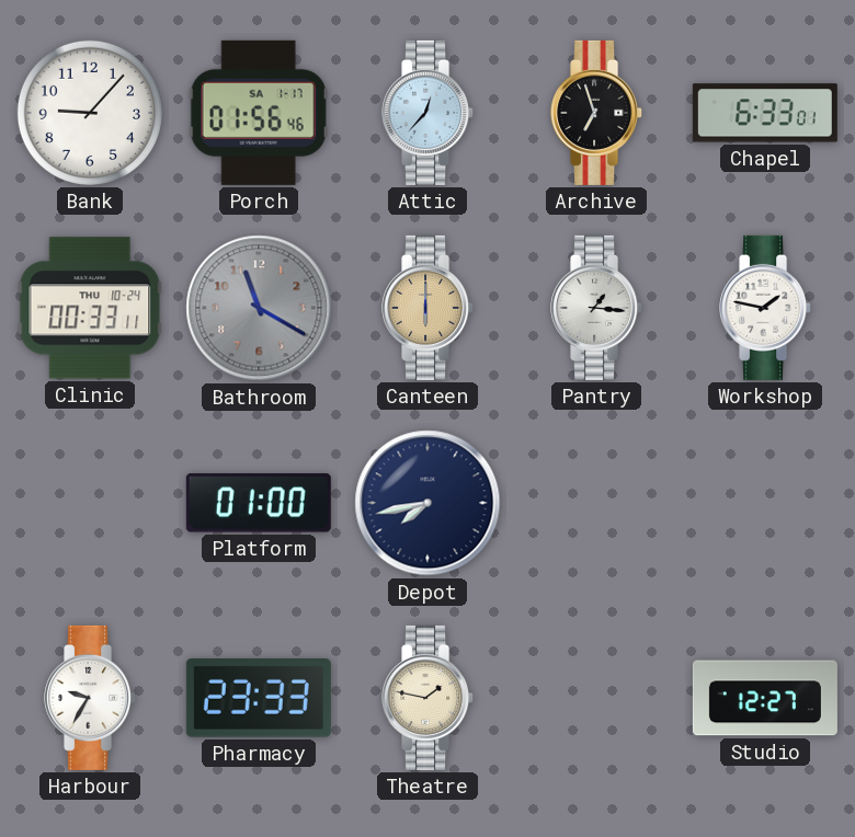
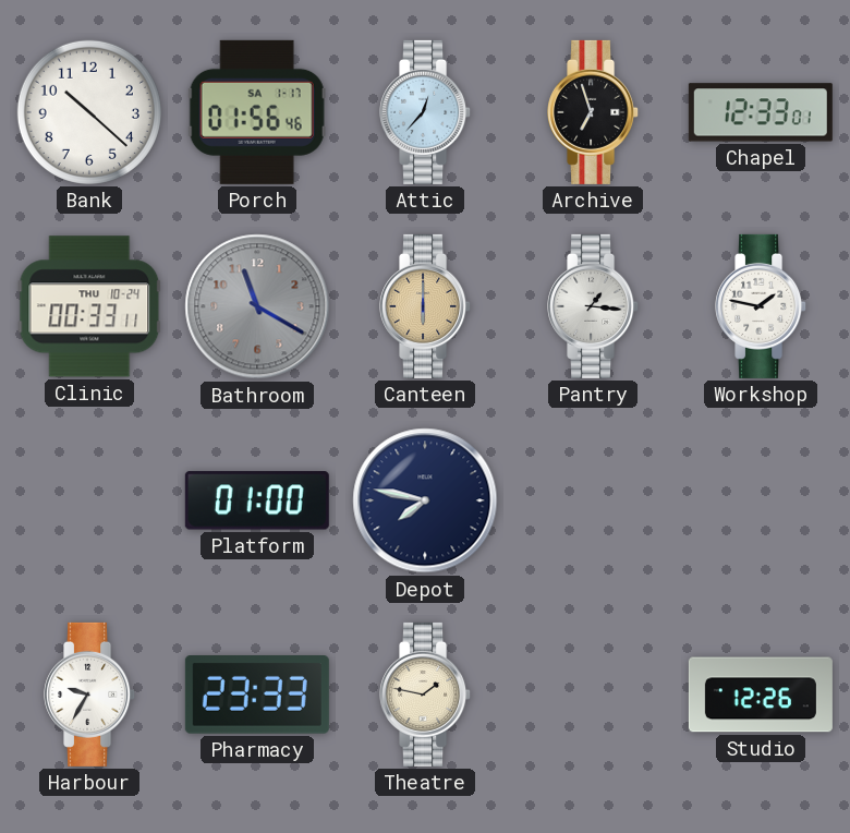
Bank: 9:07 -> 10:22 (89, 112)
Chapel: 6:33 -> 12:33 (761, 112)
Depot: 7:43 -> 7:47 (425, 500)
Studio: 12:27 -> 12:26 (761, 695)
